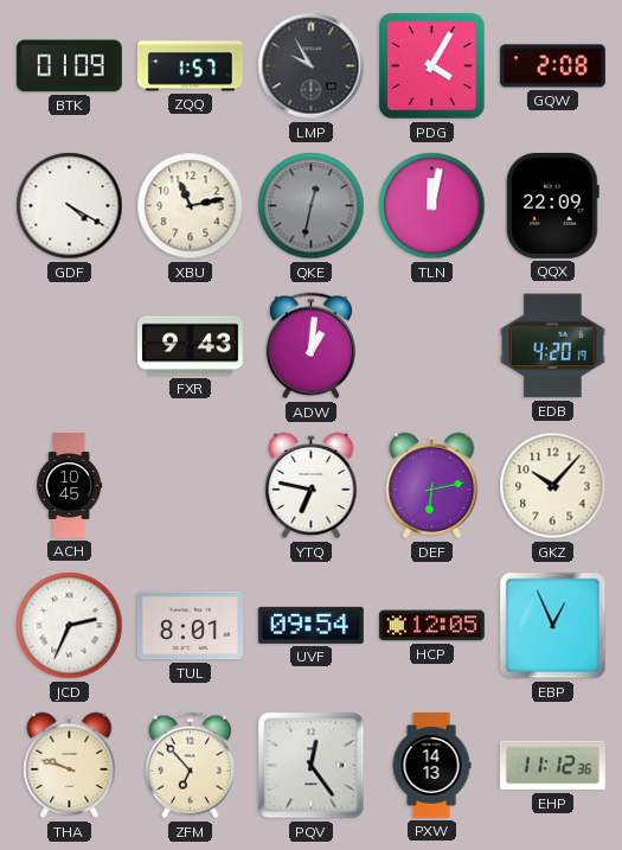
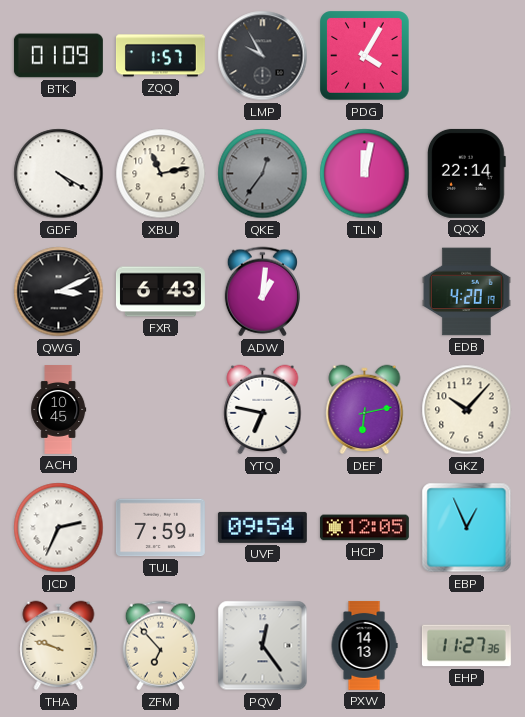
GQW: 2:08 -> none (552, 66)
QKE: 12:32 -> 12:36 (263, 174)
QQX: 22:09 -> 22:14 (466, 173)
QWG: none -> 3:11 (59, 292)
FXR: 9:43 -> 6:43 (160, 292)
TUL: 8:01 -> 7:59 (160, 528)
EHP: 11:12 -> 11:27 (466, 646)
